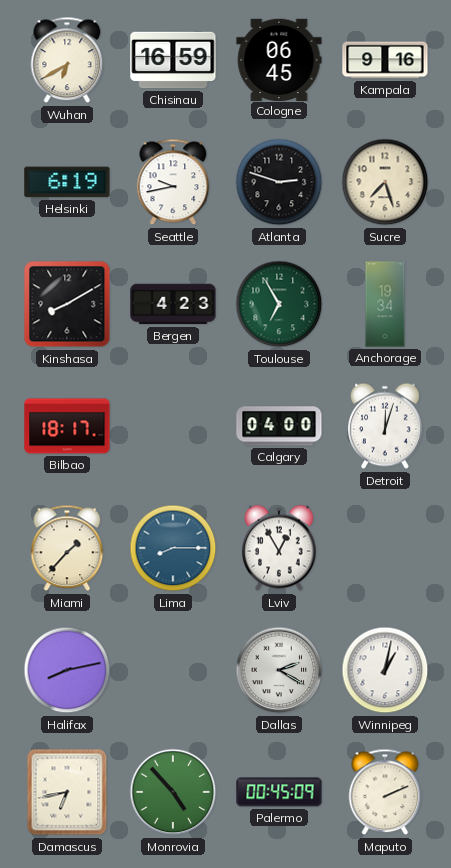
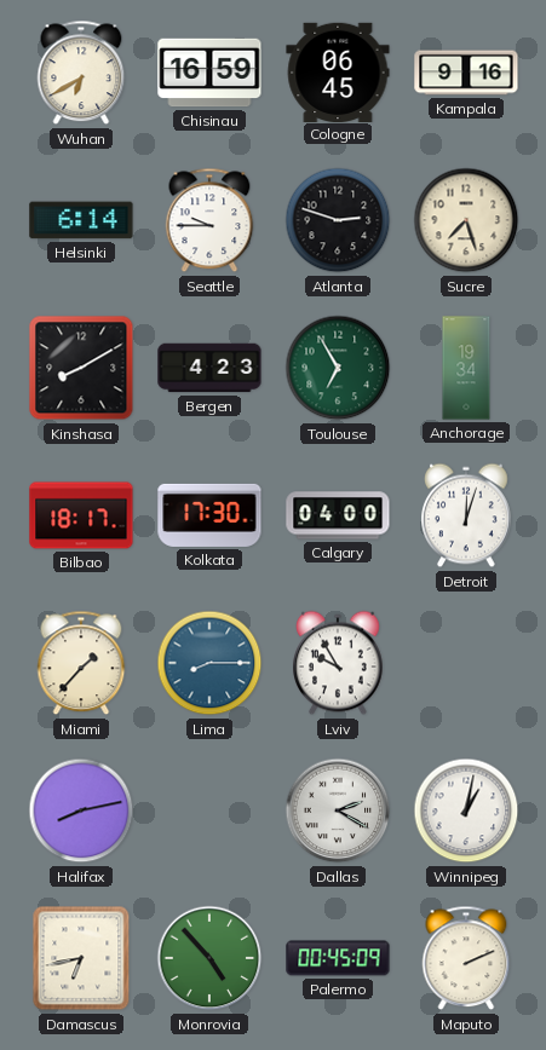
Helsinki: 6:19 -> 6:14 (81, 220)
Seattle: 9:43 -> 9:45 (209, 220)
Kolkata: none -> 17:30 (209, 515)
Lviv: 12:55 -> 9:55 (339, 663)
